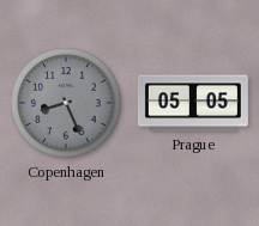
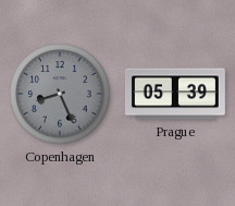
Prague: 05:05 -> 05:39 (175, 94)
